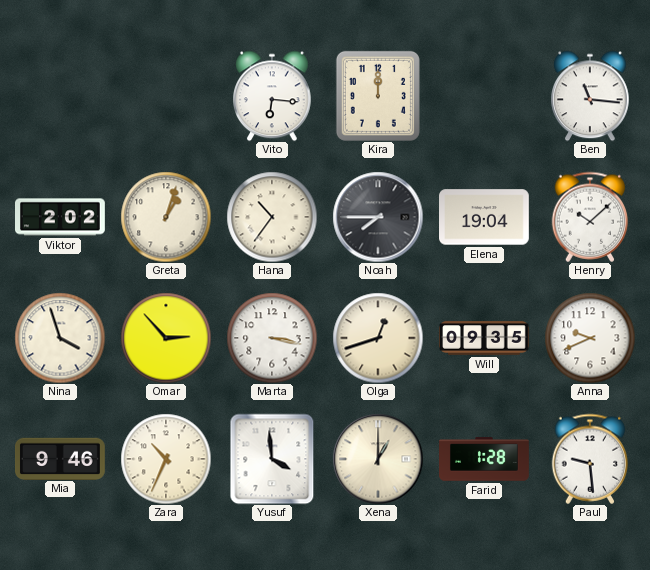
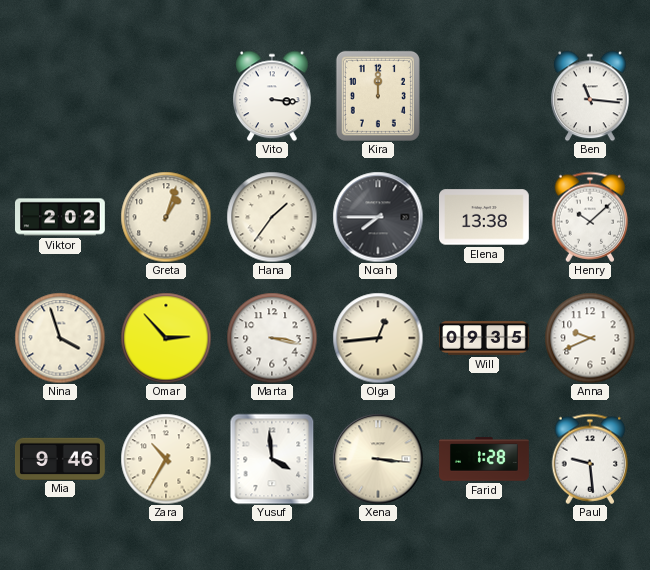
Vito: 6:16 -> 3:16 (273, 96)
Hana: 10:36 -> 1:36 (272, 217)
Elena: 19:04 -> 13:38 (485, 217)
Olga: 12:42 -> 12:44 (378, 338)
Zara: 10:34 -> 10:35 (166, 459)
Xena: 1:00 -> 3:16 (378, 459)
